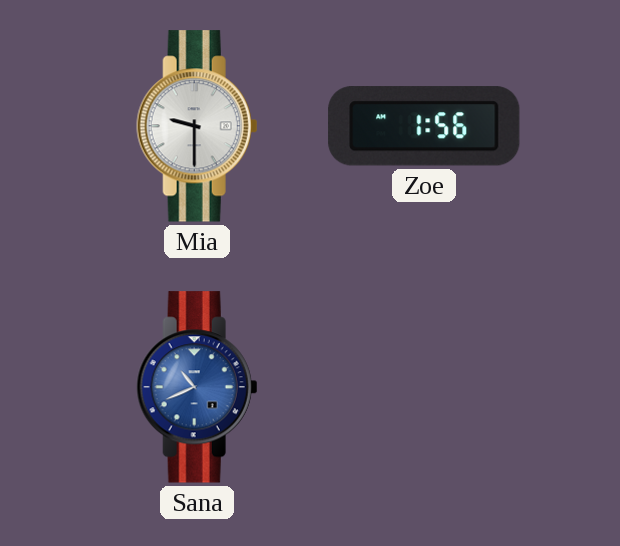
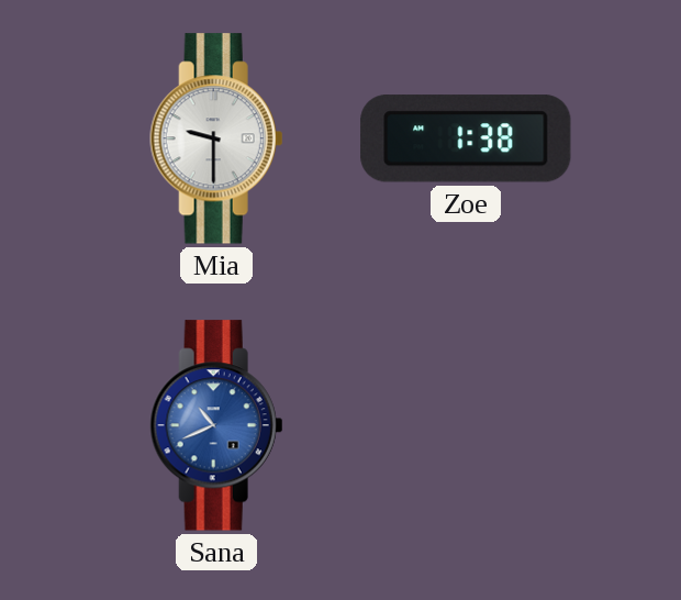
Zoe: 1:56 -> 1:38 (466, 138)
